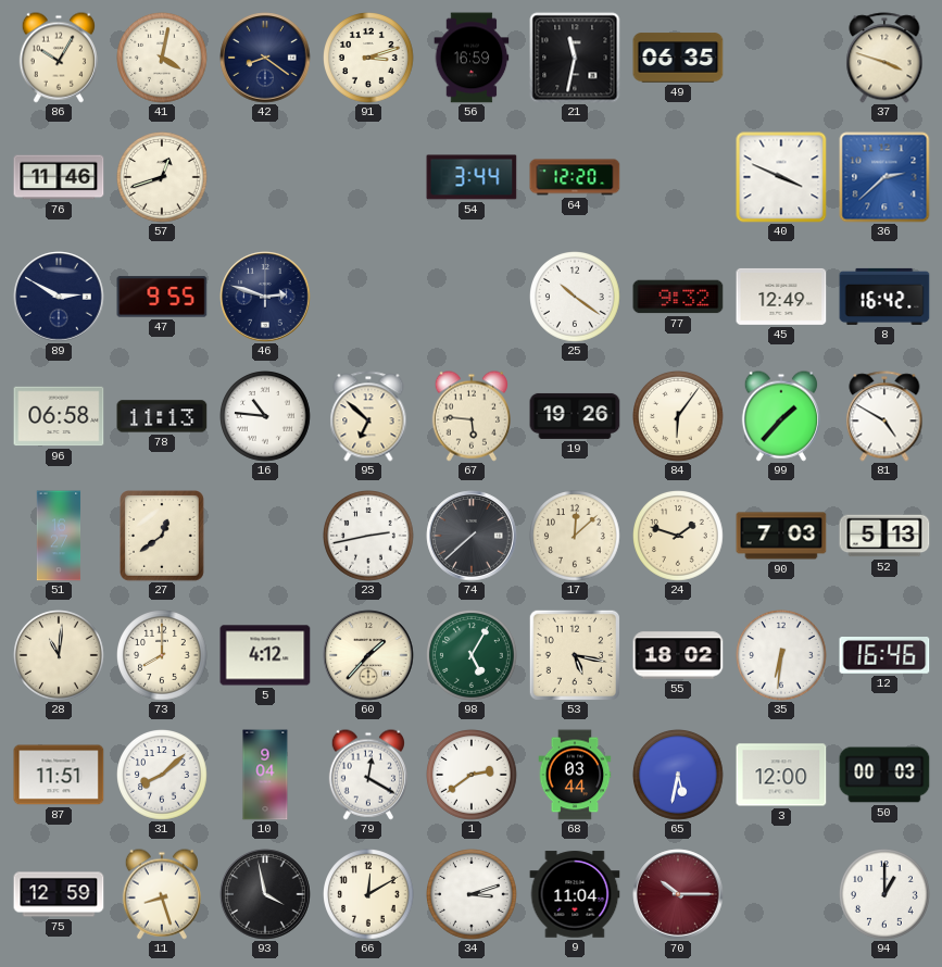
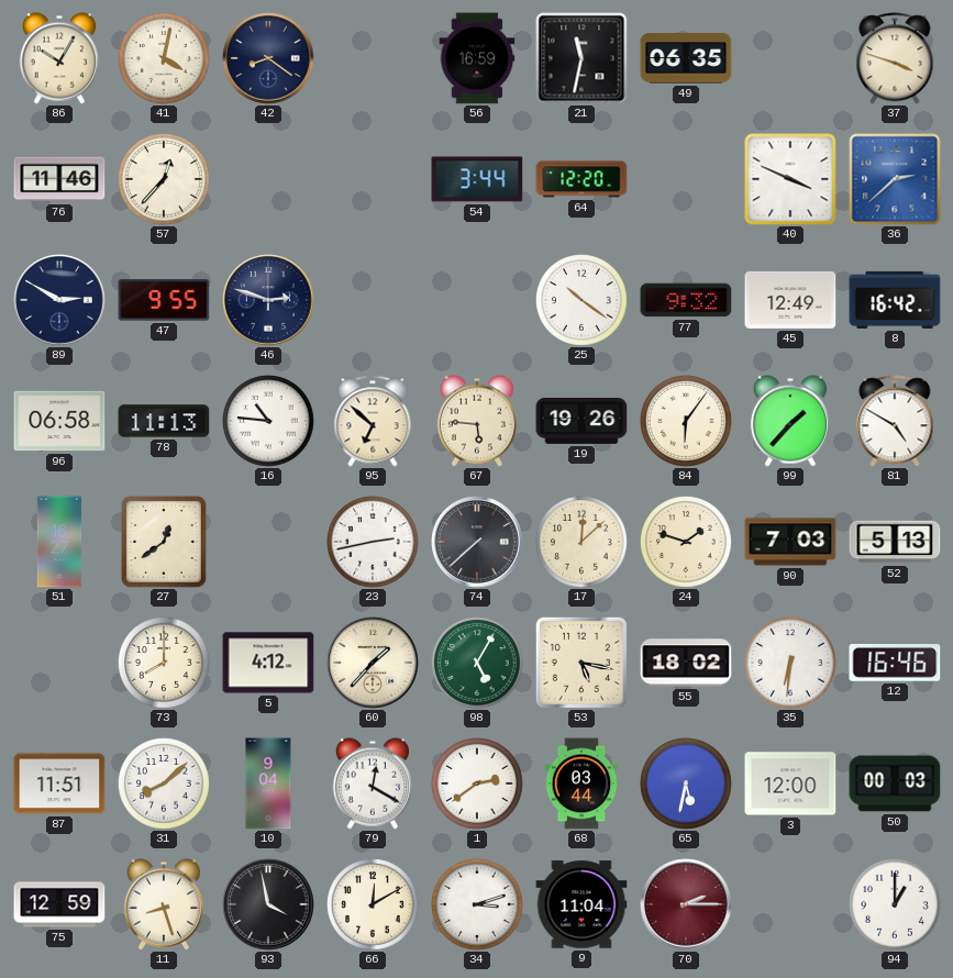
91: 3:12 -> none (369, 59)
57: 12:42 -> 12:37 (165, 180)
28: 11:01 -> none (60, 656)
70: 10:15 -> 2:15 (686, 904)
